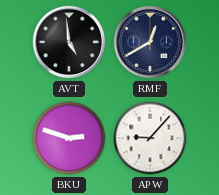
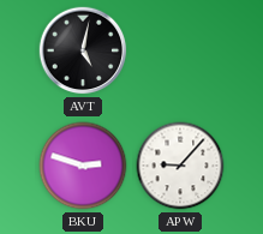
AVT: 4:59 -> 5:02 (83, 50)
RMF: 12:40 -> none (150, 42)
